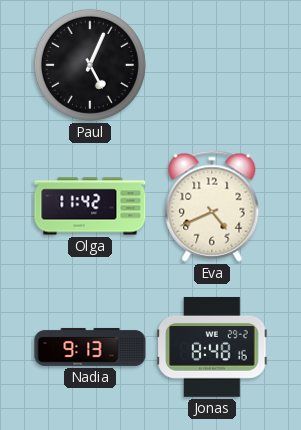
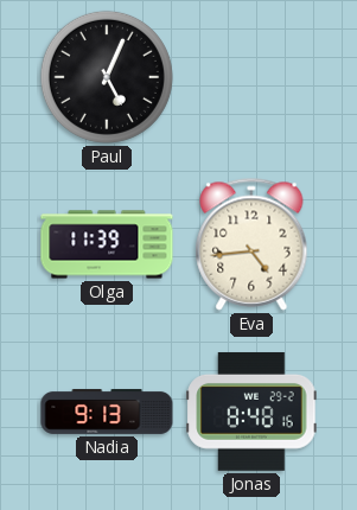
Olga: 11:42 -> 11:39 (107, 244)
Eva: 4:41 -> 4:44 (251, 244)
